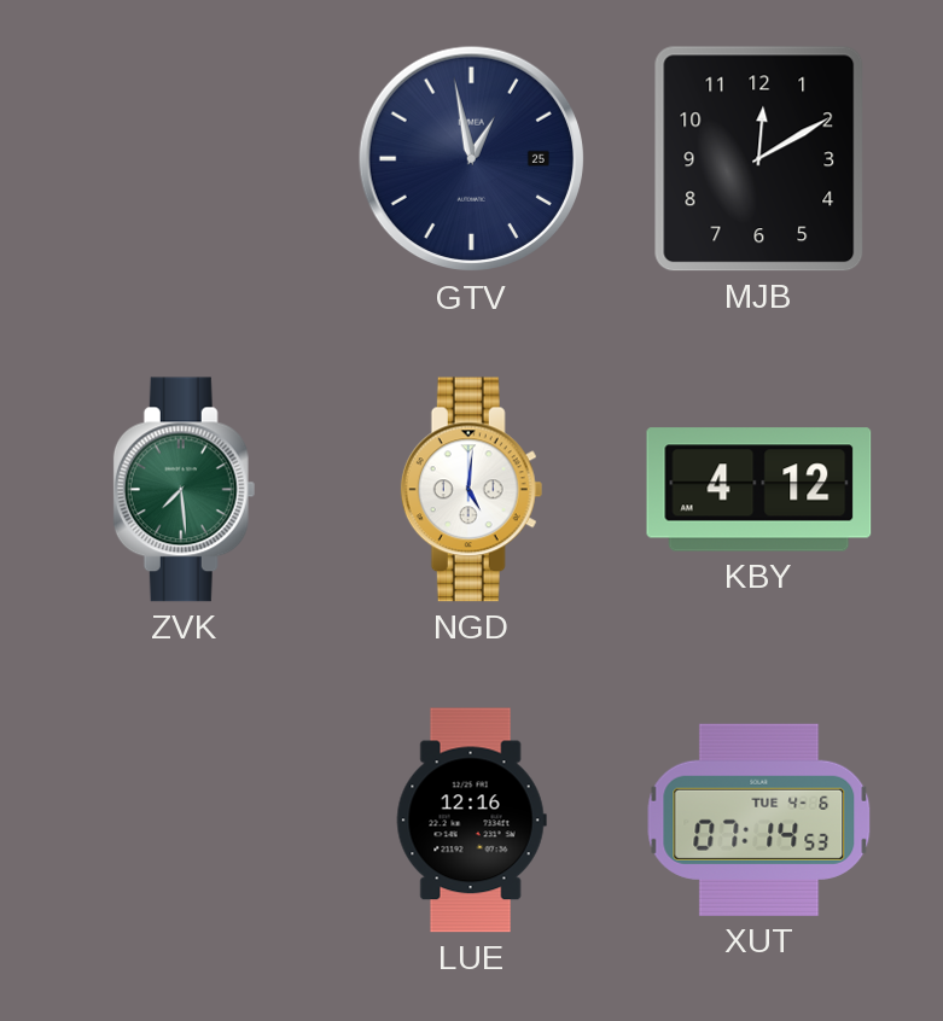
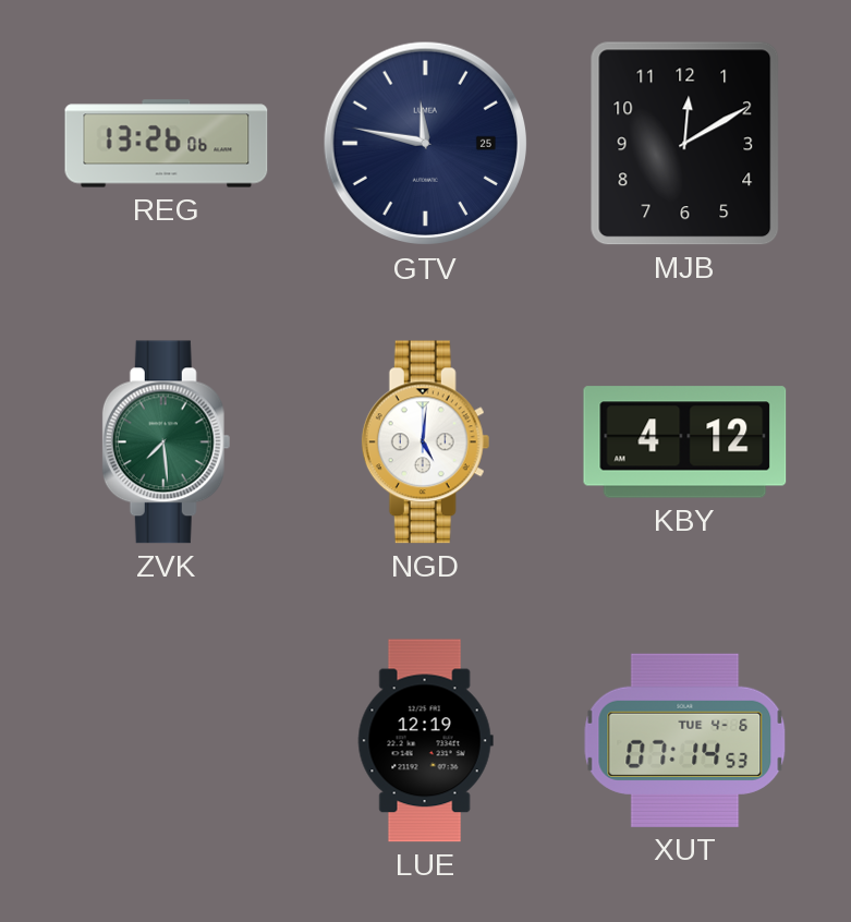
REG: none -> 13:26 (167, 144)
GTV: 12:58 -> 11:47 (426, 144)
LUE: 12:16 -> 12:19 (425, 741)
